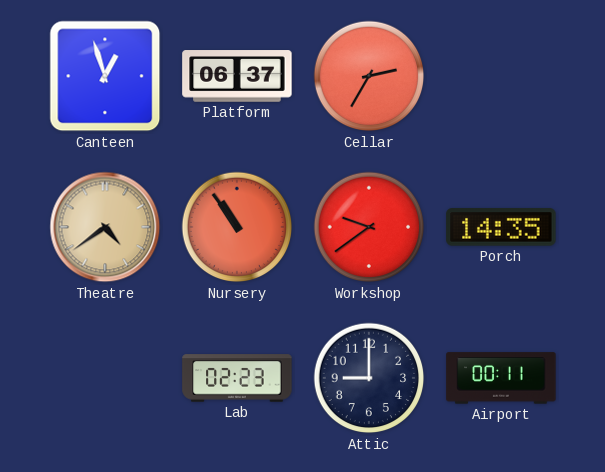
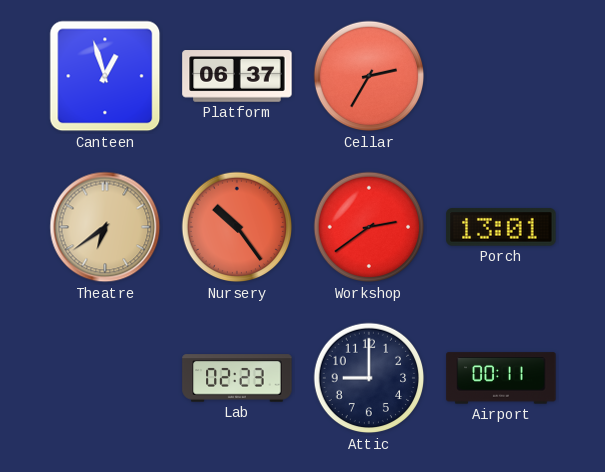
Theatre: 4:39 -> 6:39 (105, 227)
Nursery: 10:54 -> 10:24 (237, 227)
Workshop: 9:39 -> 2:39 (369, 227)
Porch: 14:35 -> 13:01 (501, 227)
